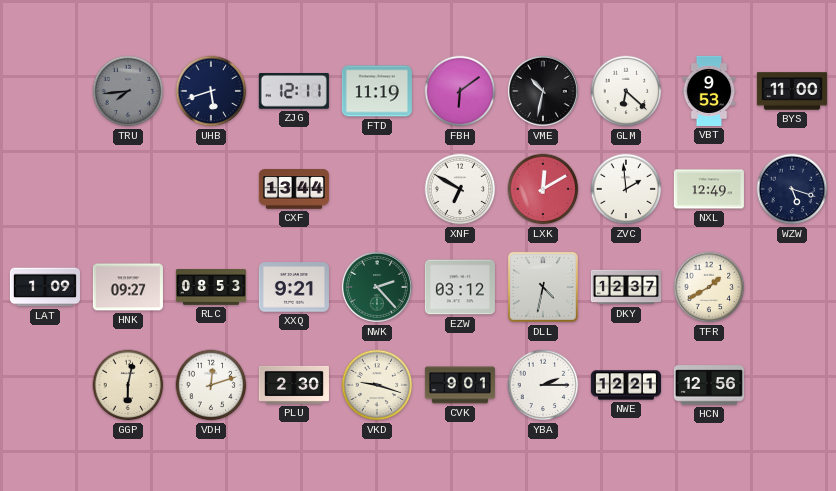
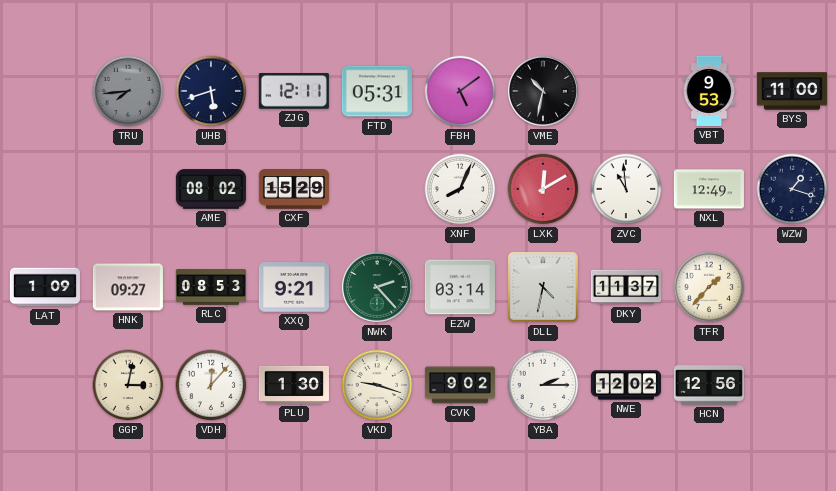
FTD: 11:19 -> 05:31 (377, 91)
FBH: 6:09 -> 5:09 (460, 91)
GLM: 6:22 -> none (626, 91)
AME: none -> 08:02 (211, 189)
CXF: 13:44 -> 15:29 (294, 189)
XNF: 6:50 -> 8:04 (460, 189)
ZVC: 1:59 -> 10:59 (626, 189)
WZW: 5:18 -> 1:18 (792, 189)
EZW: 03:12 -> 03:14 (460, 287)
DKY: 12:37 -> 11:37 (626, 287)
TFR: 1:40 -> 1:37 (709, 287)
GGP: 6:02 -> 3:02 (128, 385)
VDH: 12:12 -> 12:07 (211, 385)
PLU: 2:30 -> 1:30 (294, 385)
CVK: 9:01 -> 9:02 (460, 385)
NWE: 12:21 -> 12:02 (626, 385)
